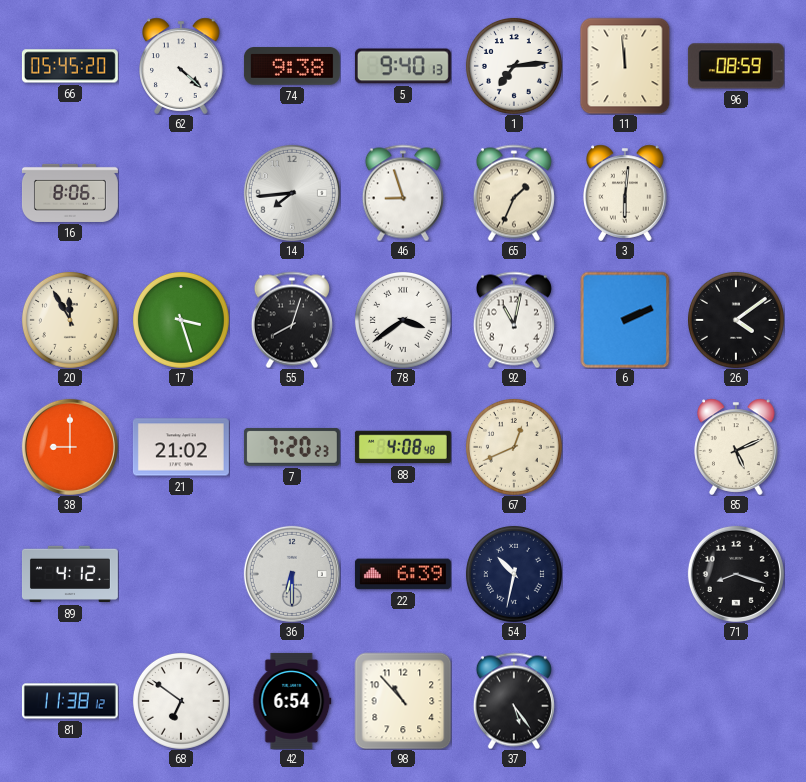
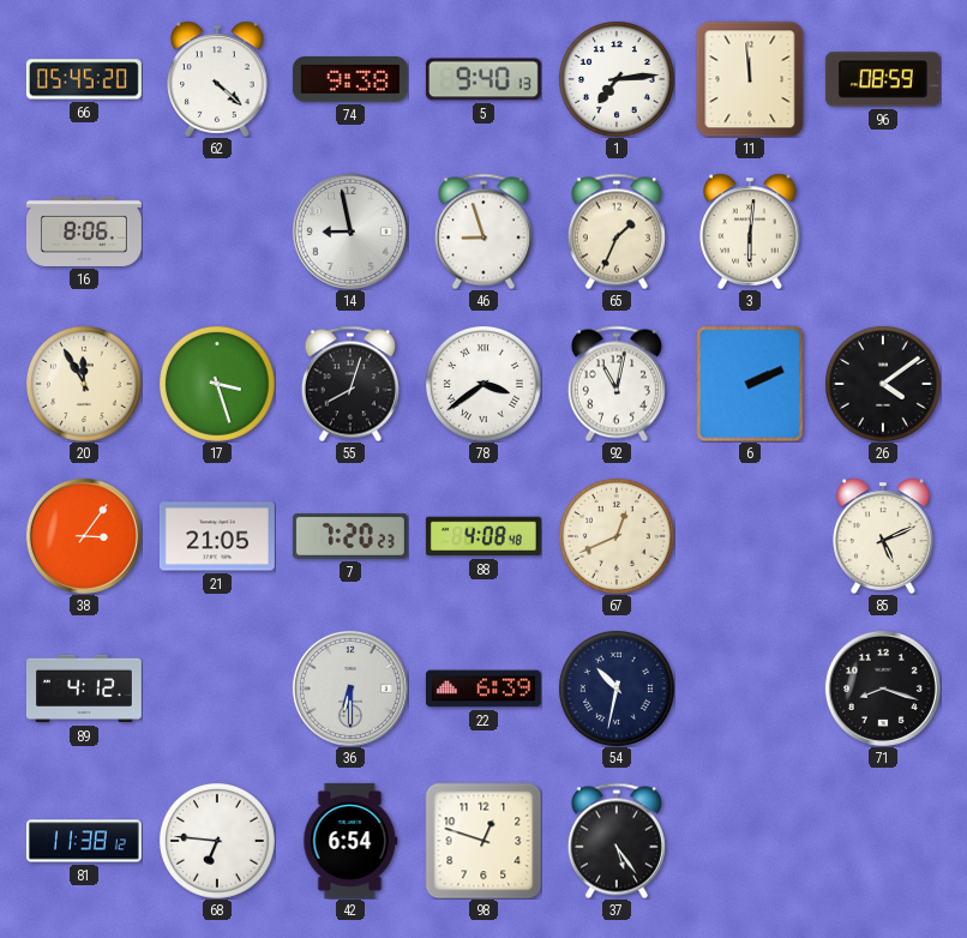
14: 7:44 -> 8:58 (350, 232)
38: 9:00 -> 3:06 (84, 536)
21: 21:02 -> 21:05 (217, 536)
68: 6:51 -> 6:46 (217, 841)
98: 10:53 -> 12:48 (483, 841)
